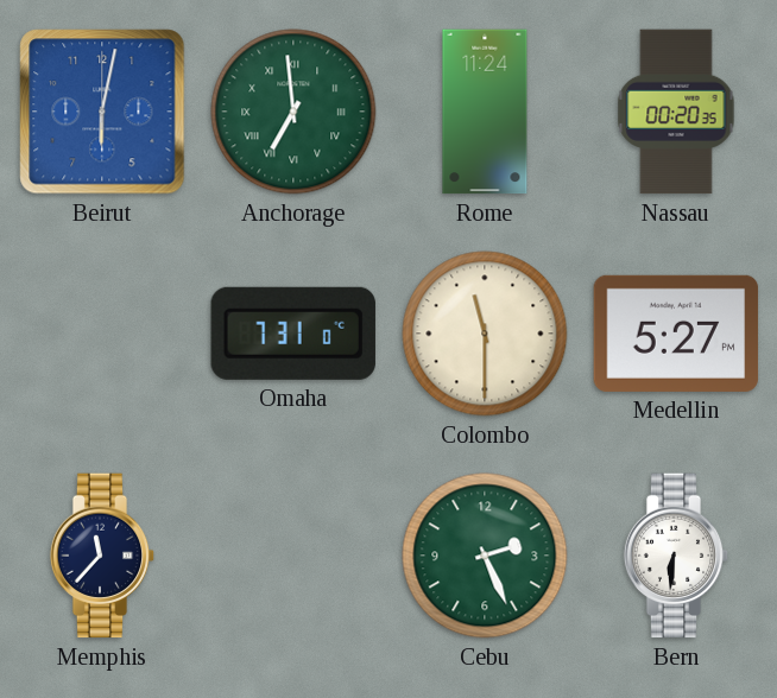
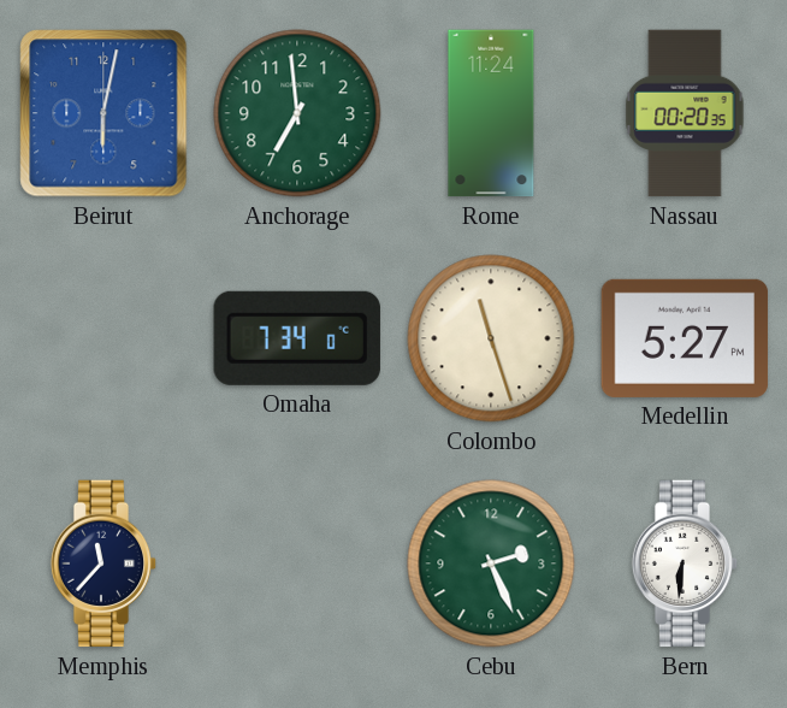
Anchorage numerals: Roman -> Arabic (297, 113)
Omaha: 7:31 -> 7:34 (297, 338)
Colombo: 11:30 -> 11:27 (491, 338)
